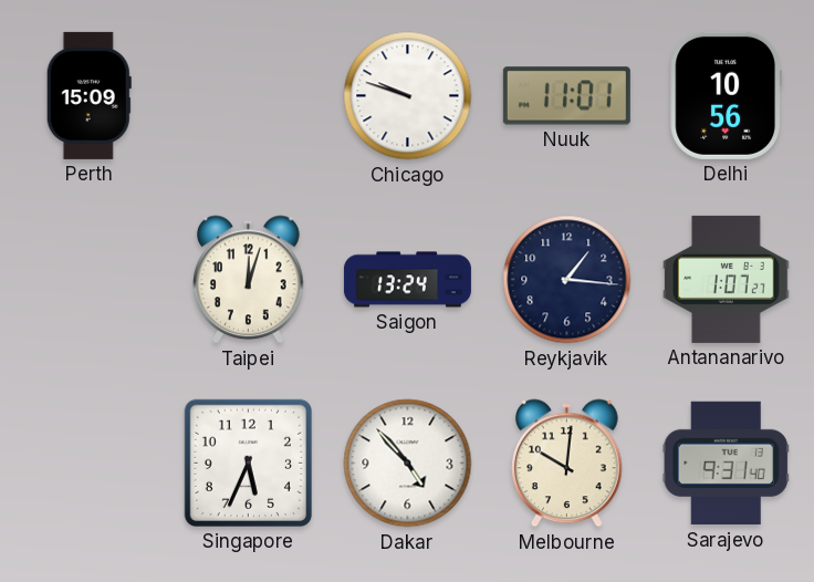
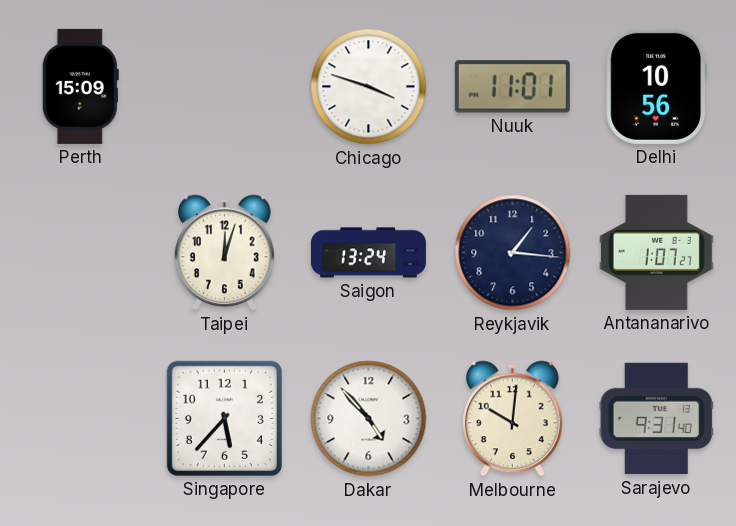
Chicago: 9:48 -> 3:48 (369, 87)
Singapore: 5:34 -> 5:37 (224, 418)
